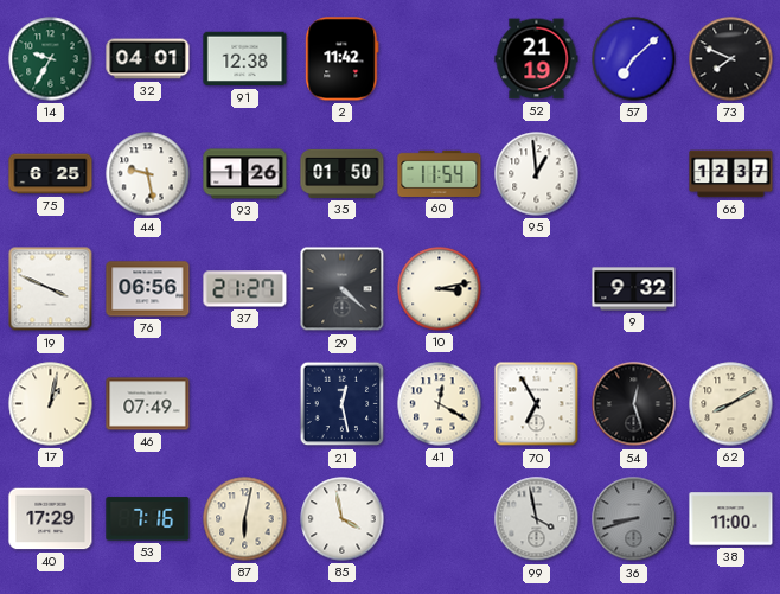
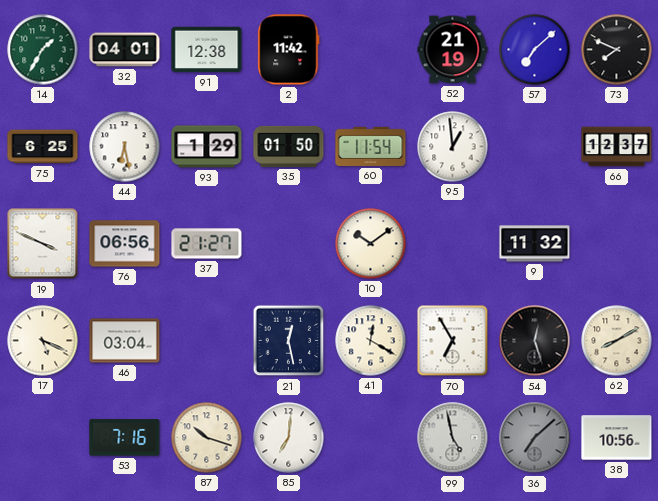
14: 9:35 -> 1:35 (43, 50)
44: 9:28 -> 6:28 (125, 147)
93: 1:26 -> 1:29 (207, 147)
29: 4:22 -> none (343, 289)
10: 3:13 -> 10:09 (371, 244)
9: 9:32 -> 11:32 (535, 244)
17: 1:02 -> 5:19 (43, 341)
46: 07:49 -> 03:04 (125, 341)
40: 17:29 -> none (51, 519)
87: 6:02 -> 10:18 (207, 438)
85: 3:58 -> 7:01 (289, 438)
99: 3:58 -> 4:58 (453, 438)
36: 8:42 -> 7:08 (535, 438)
38: 11:00 -> 10:56 (617, 438)
